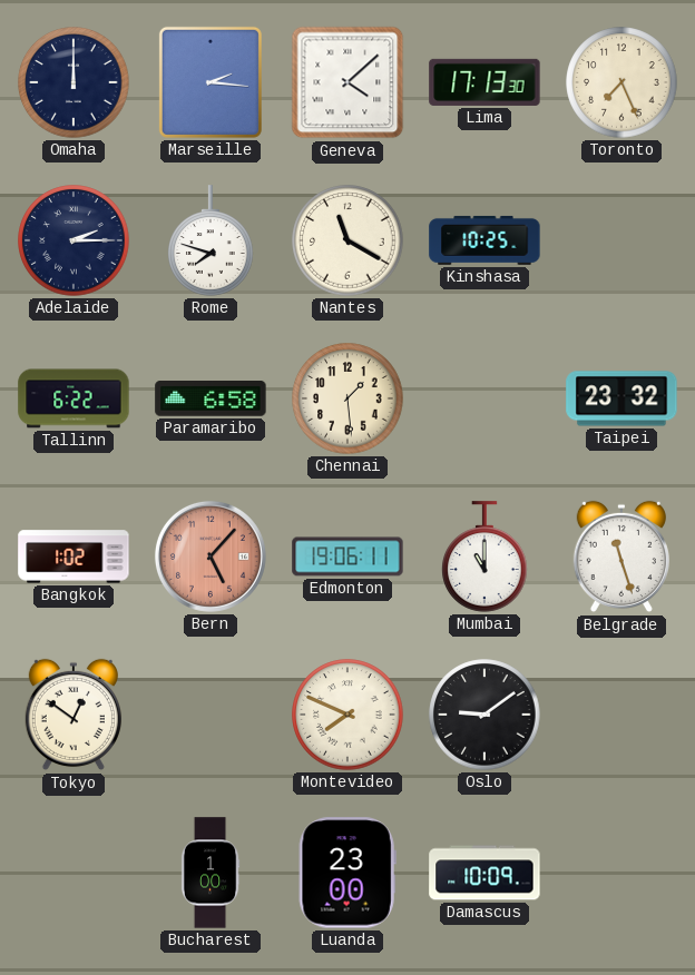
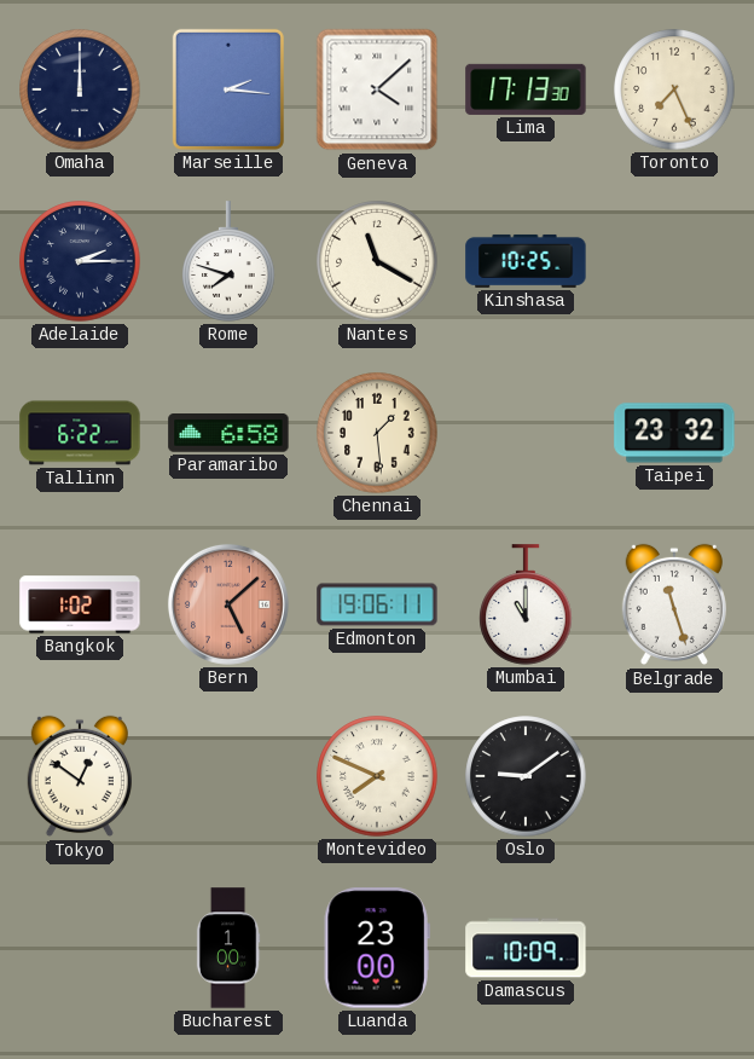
Bern: 5:07 -> 5:08 (228, 604)
